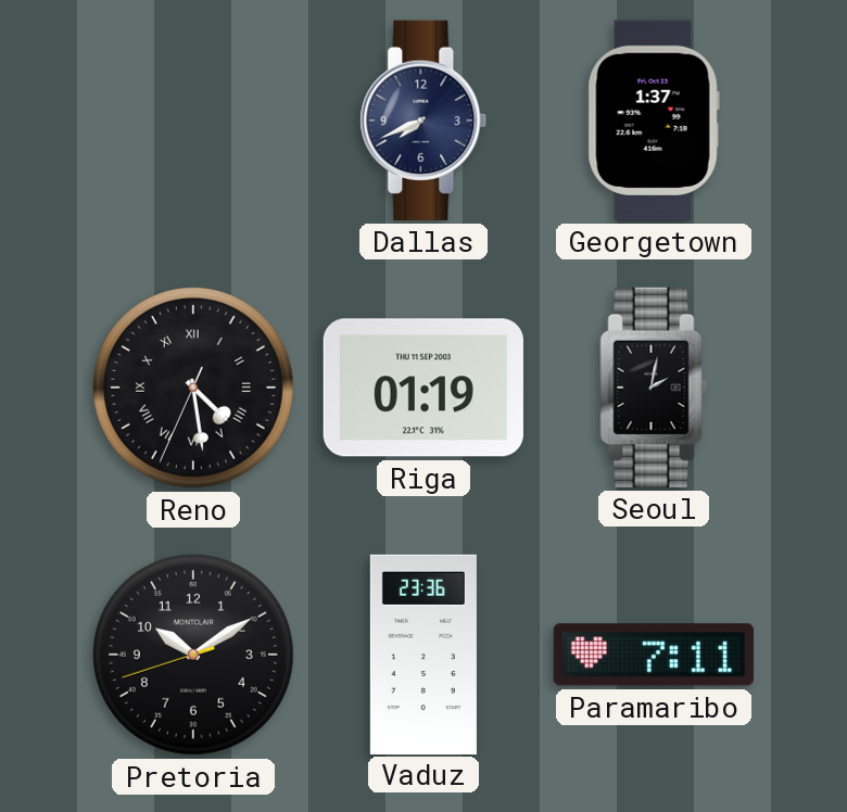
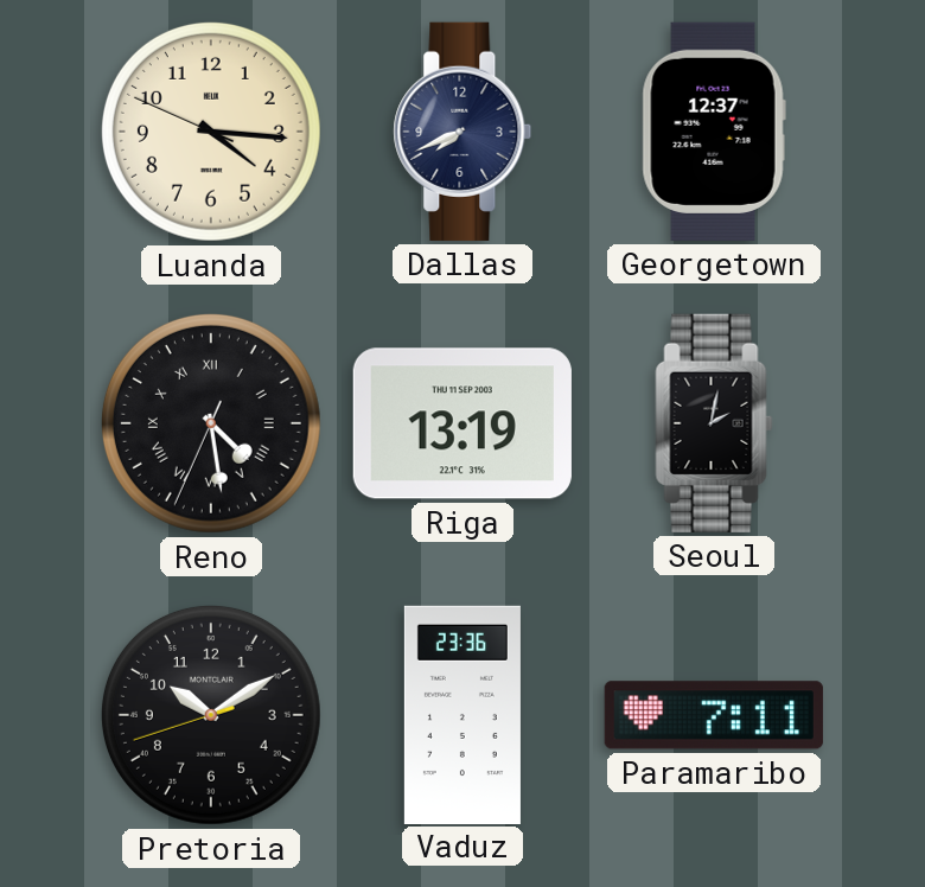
Luanda: none -> 4:15 (211, 132)
Georgetown: 1:37 -> 12:37 (714, 132)
Riga: 01:19 -> 13:19 (462, 423)
